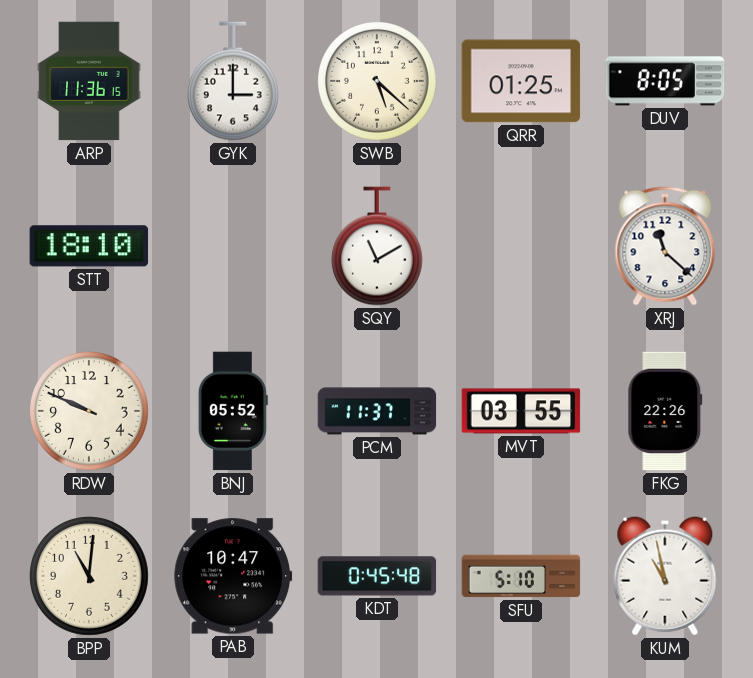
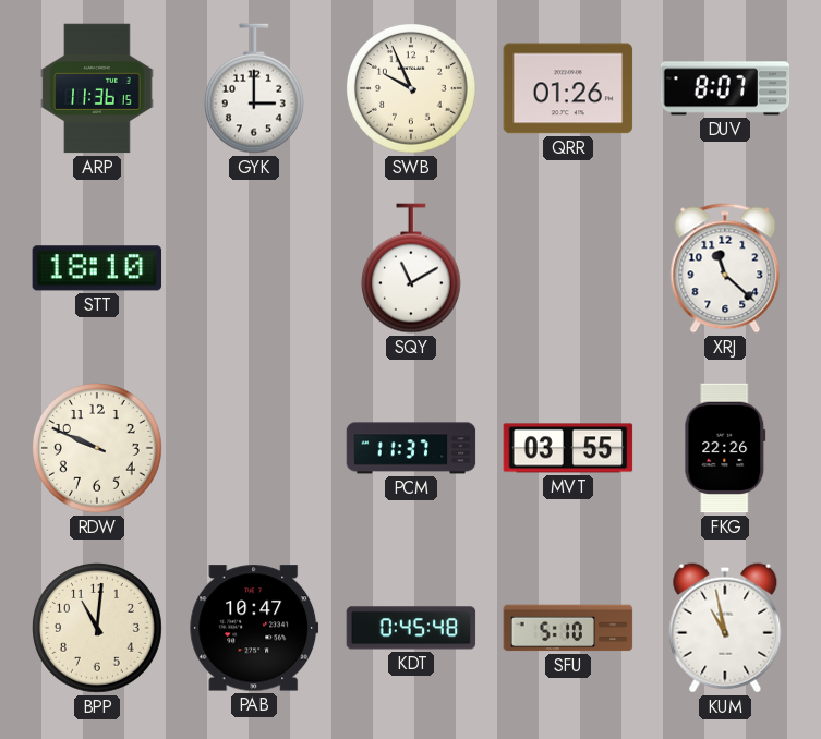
SWB: 5:22 -> 9:56 (412, 89)
QRR: 01:25 -> 01:26 (568, 88)
DUV: 8:05 -> 8:07 (725, 88)
BNJ: 05:52 -> none (233, 411)
